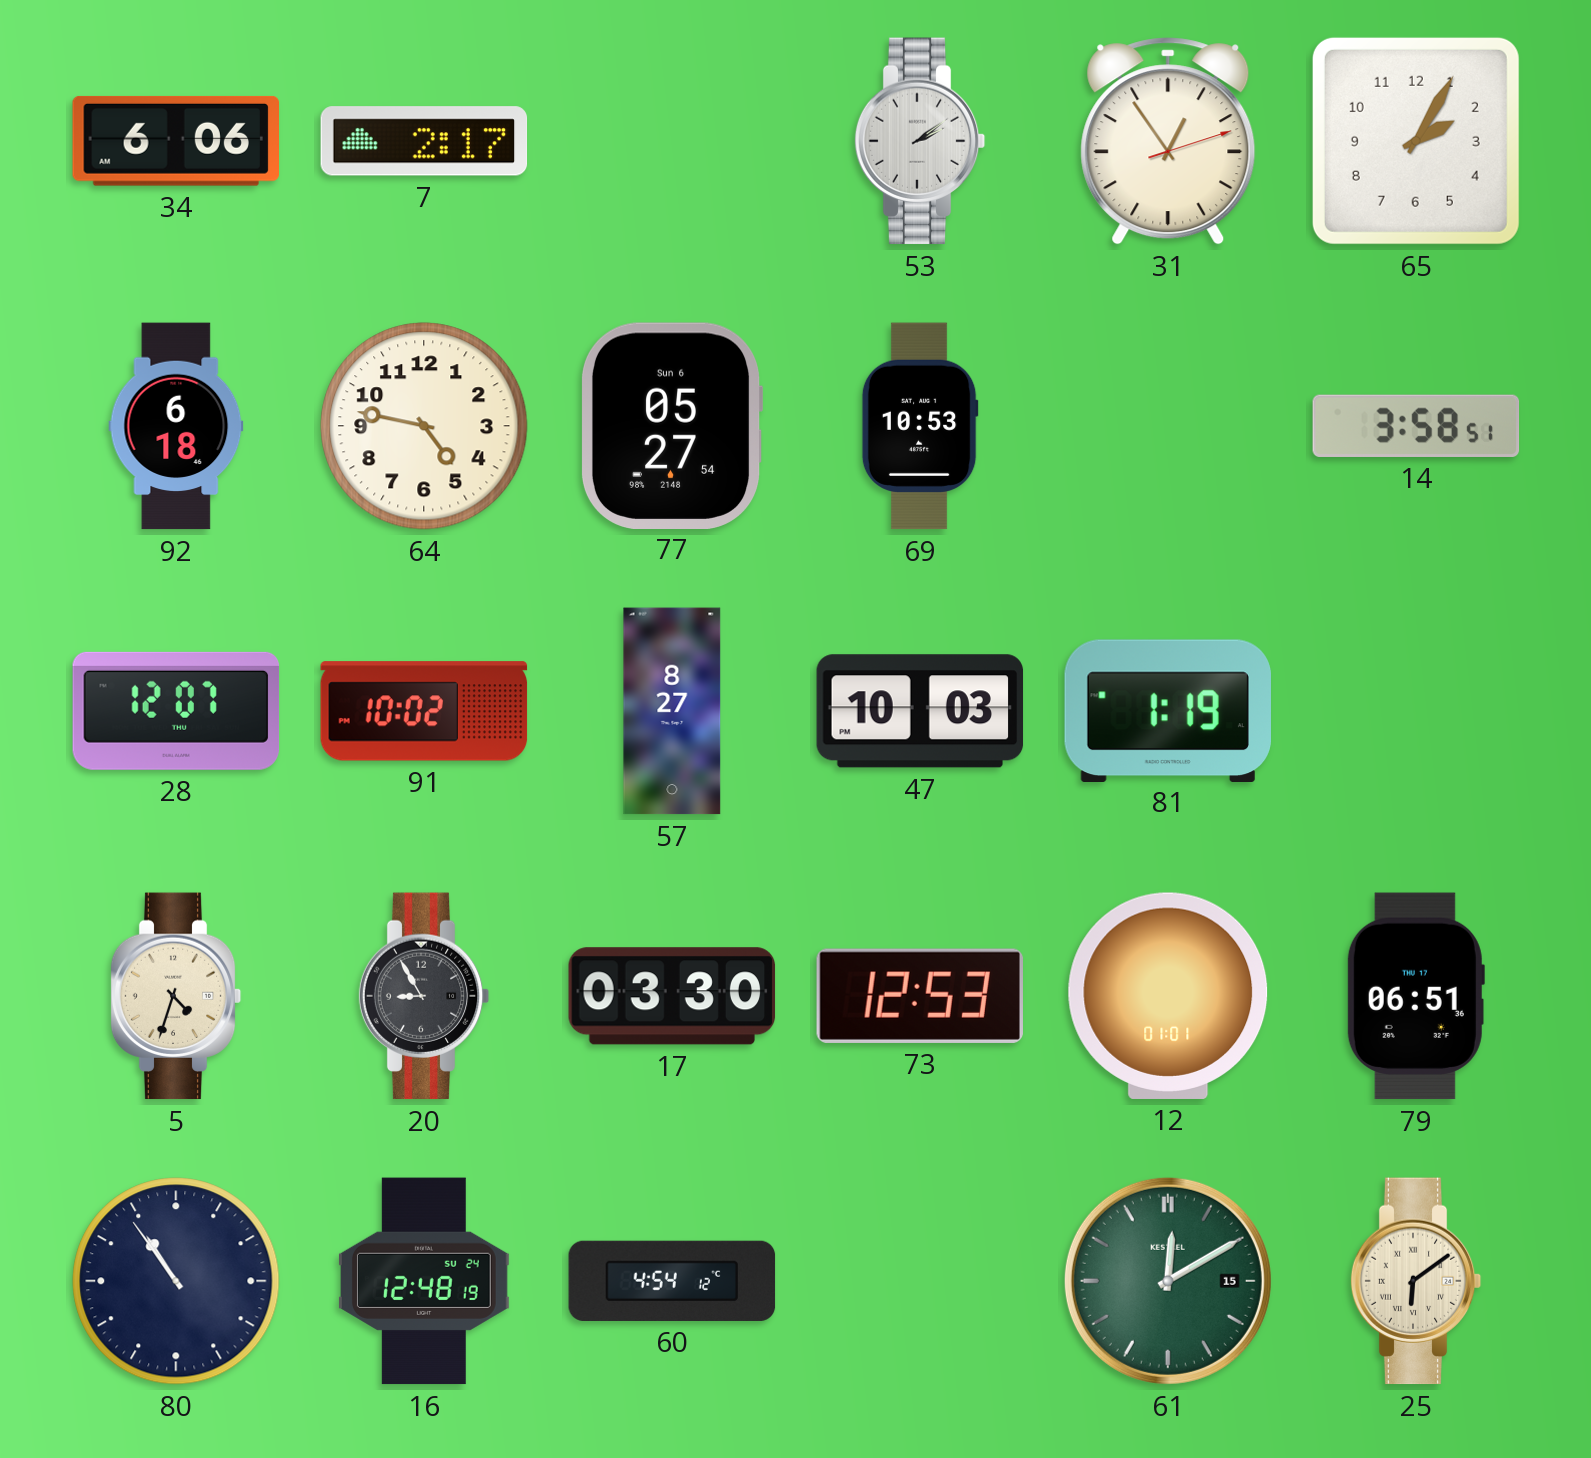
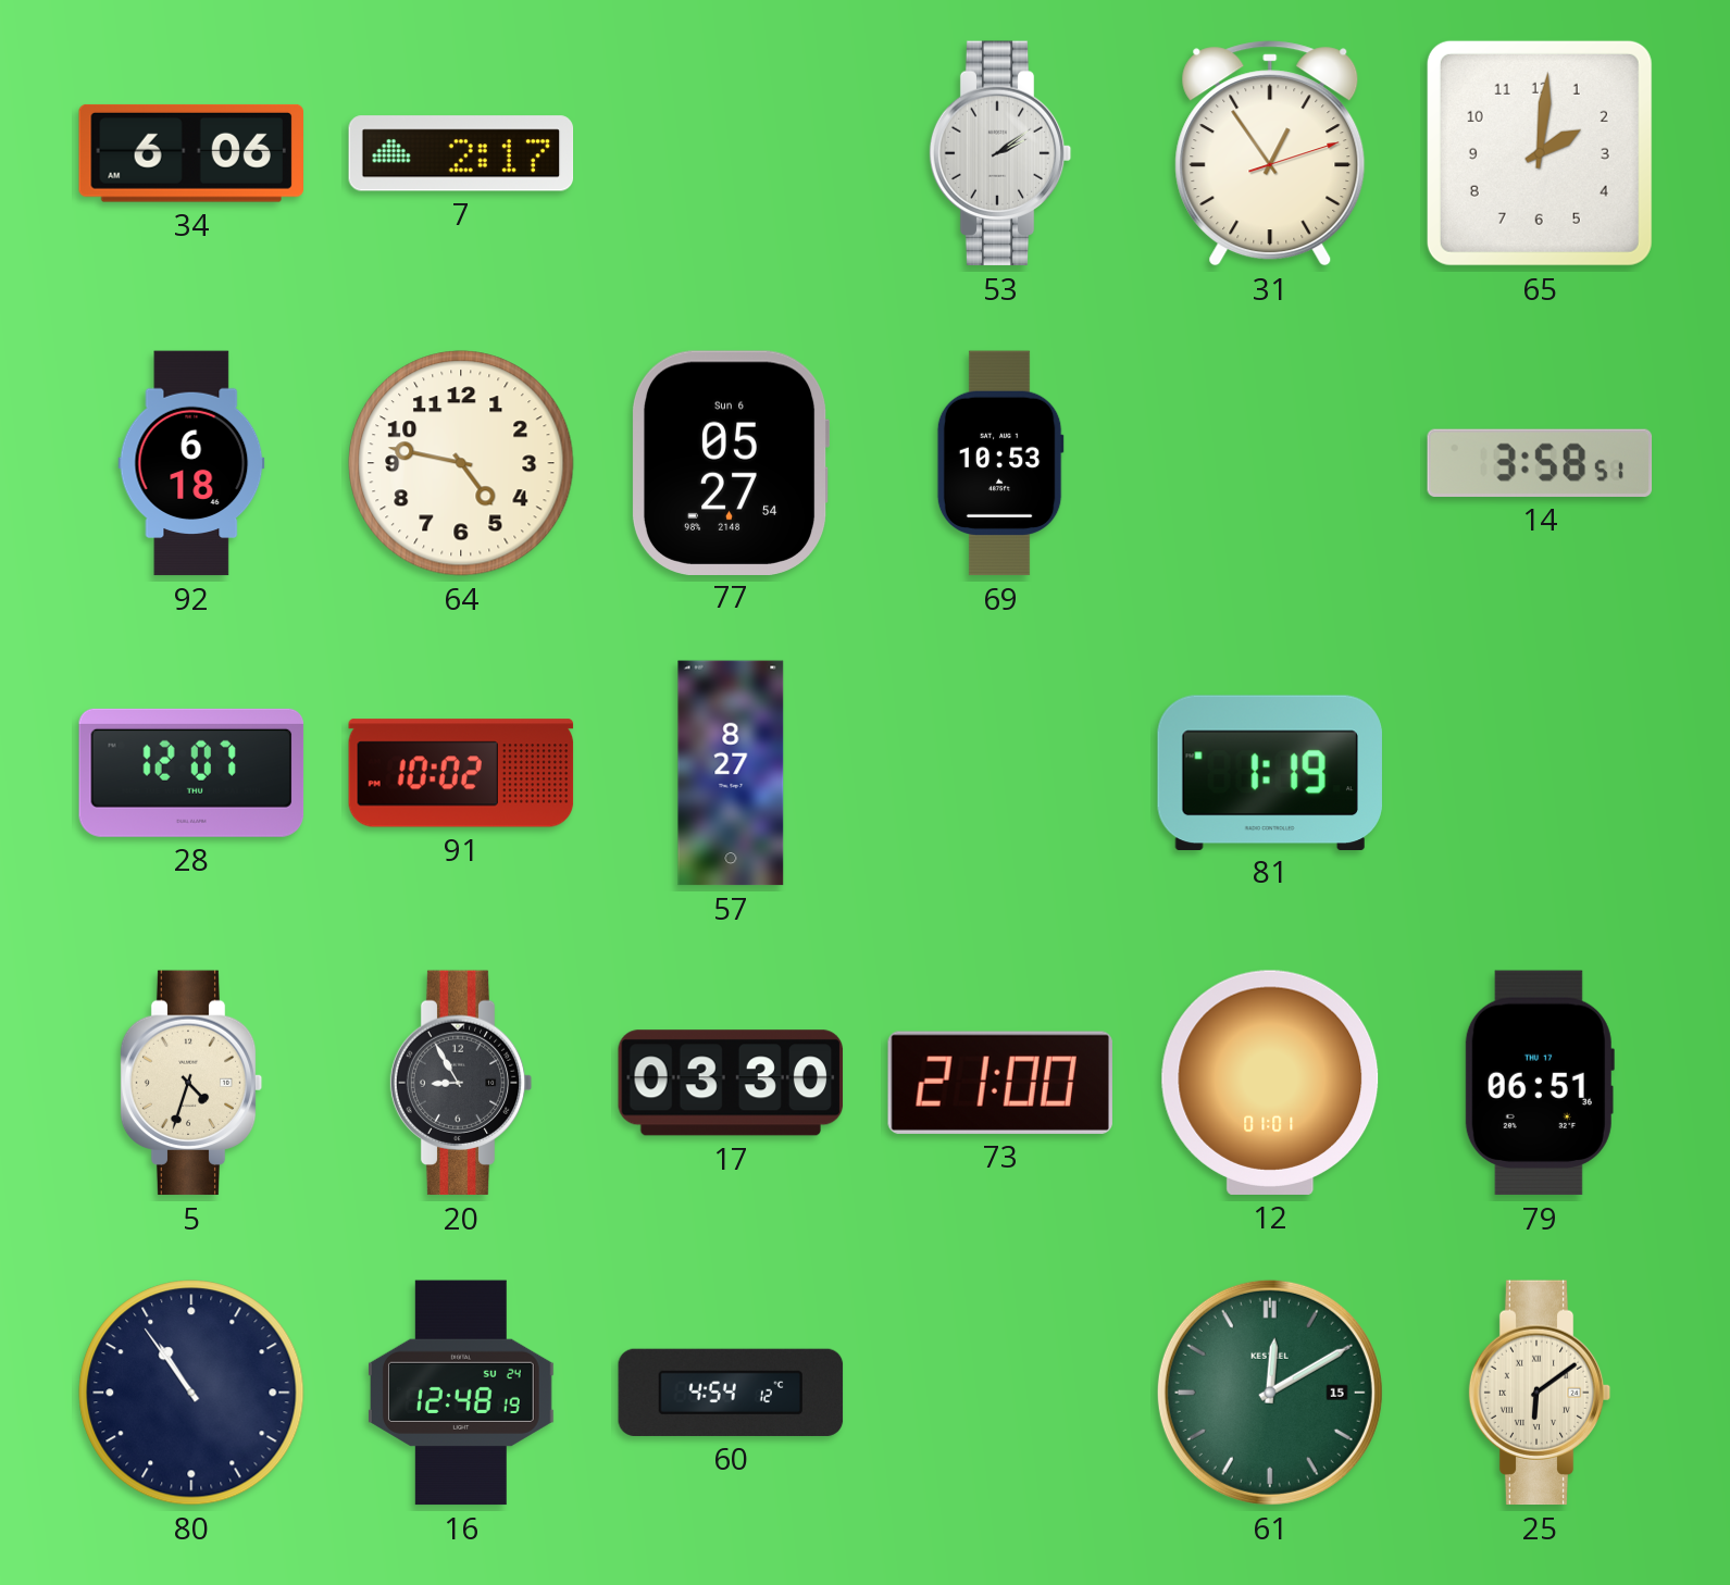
65: 2:05 -> 2:01 (1540, 153)
47: 10:03 -> none (920, 711)
73: 12:53 -> 21:00 (1000, 1083)
